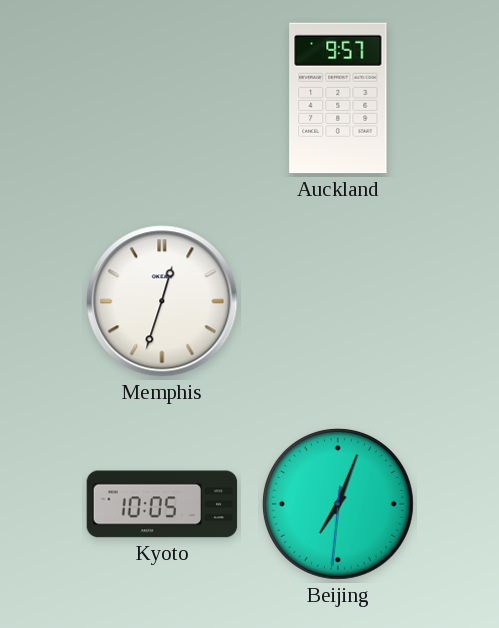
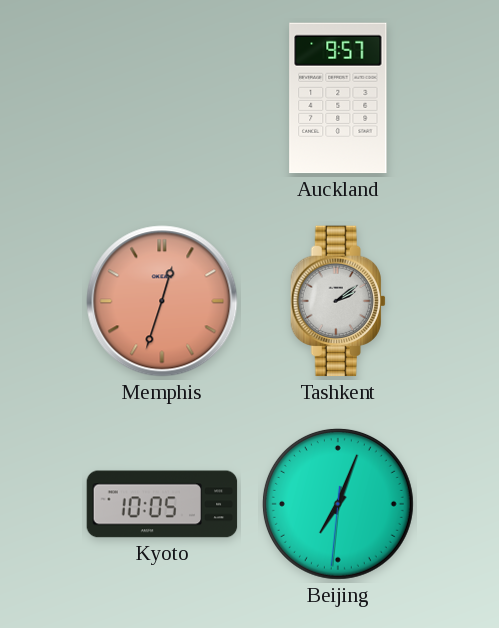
Memphis dial: white -> salmon (162, 301)
Tashkent: none -> 2:09 (338, 301)
